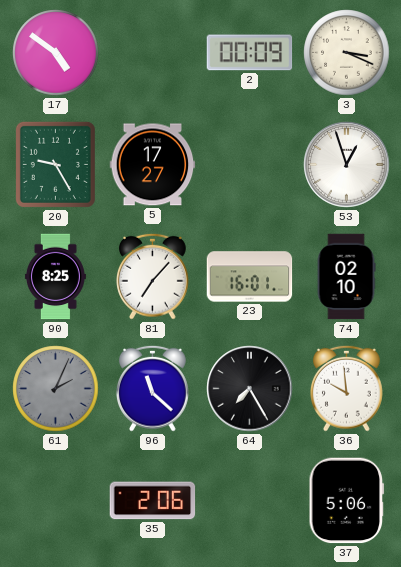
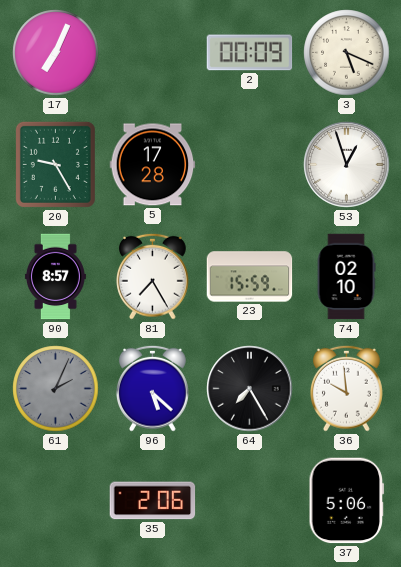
17: 4:51 -> 7:04 (56, 53)
3: 3:19 -> 5:19 (347, 53)
5: 17:27 -> 17:28 (153, 165)
90: 8:25 -> 8:57 (55, 277)
81: 7:07 -> 7:25 (153, 276)
23: 16:01 -> 15:59 (250, 277)
96: 11:22 -> 5:22 (153, 388)
